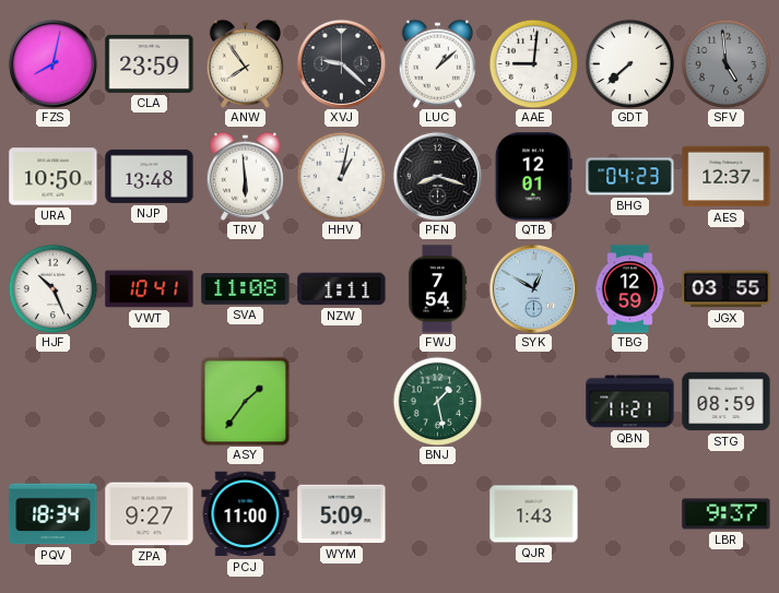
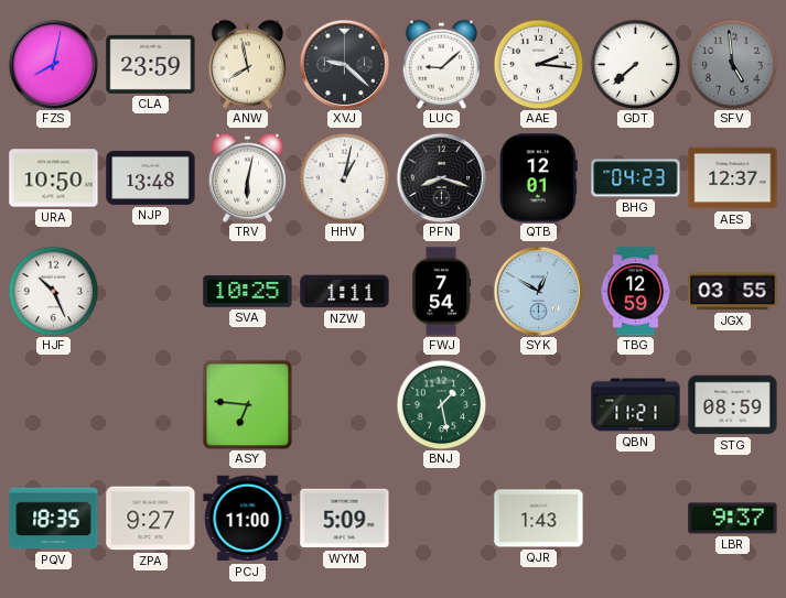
ANW: 7:54 -> 7:58 (247, 64)
LUC: 1:08 -> 9:08 (441, 64)
AAE: 9:01 -> 2:16 (538, 64)
TRV: 5:59 -> 6:02 (247, 177)
VWT: 10:41 -> none (150, 289)
SVA: 11:08 -> 10:25 (248, 292)
ASY: 1:36 -> 6:46 (247, 404)
PQV: 18:34 -> 18:35 (54, 519)
